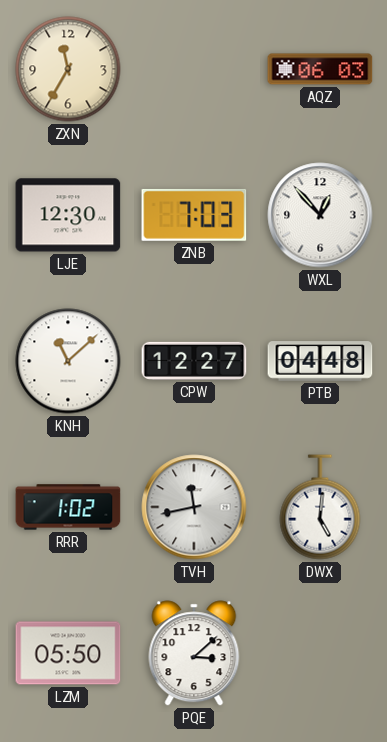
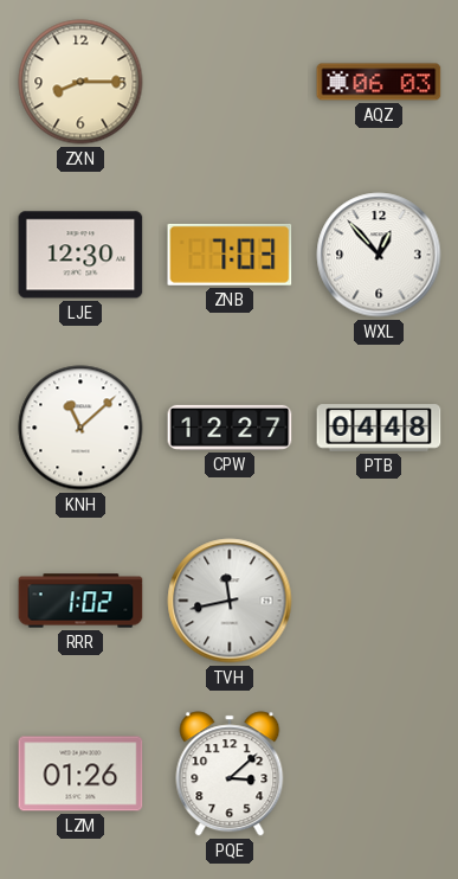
ZXN: 11:35 -> 8:15 (80, 82)
DWX: 5:01 -> none (320, 507)
LZM: 05:50 -> 01:26 (80, 774)
